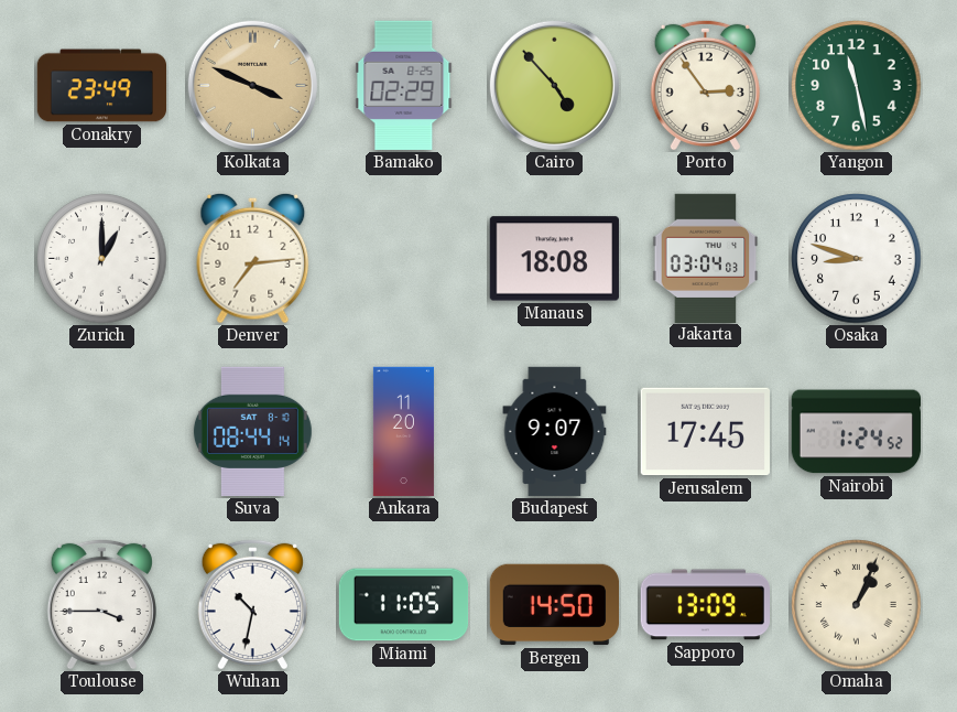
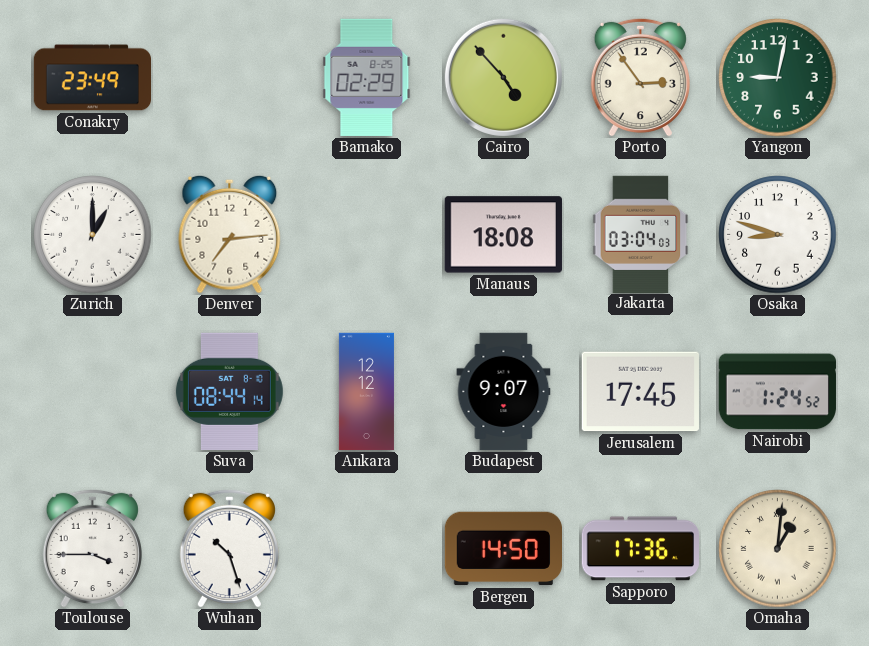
Kolkata: 3:49 -> none (252, 85)
Yangon: 11:28 -> 9:02 (778, 78)
Ankara: 11:20 -> 12:12 (366, 392)
Wuhan: 10:32 -> 10:27 (229, 548)
Miami: 11:05 -> none (404, 605)
Sapporo: 13:09 -> 17:36 (640, 549)
Omaha: 1:04 -> 1:01 (778, 549)
